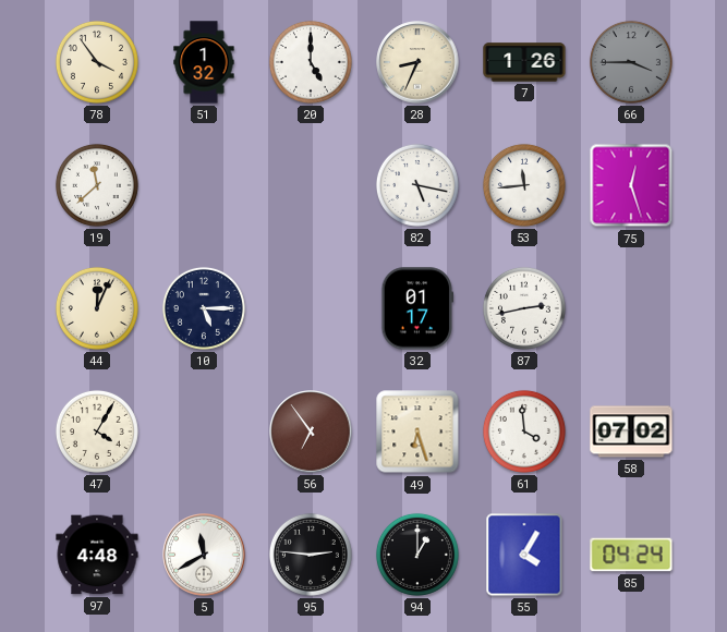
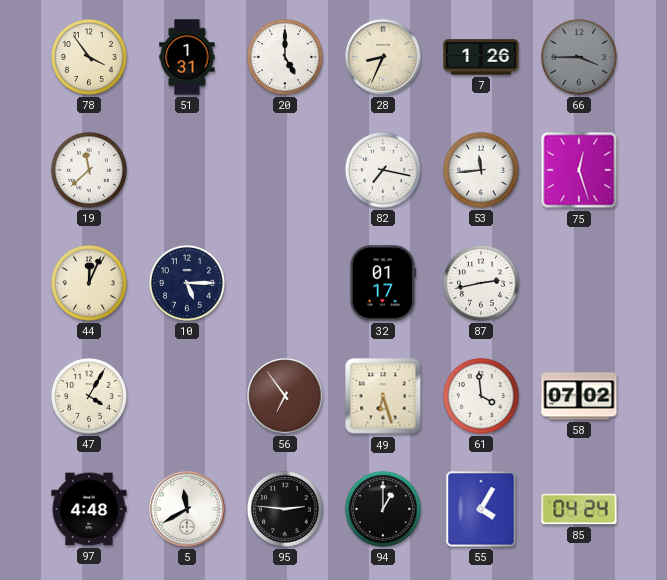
51: 1:32 -> 1:31 (187, 57)
82: 5:17 -> 7:17 (383, 170)
